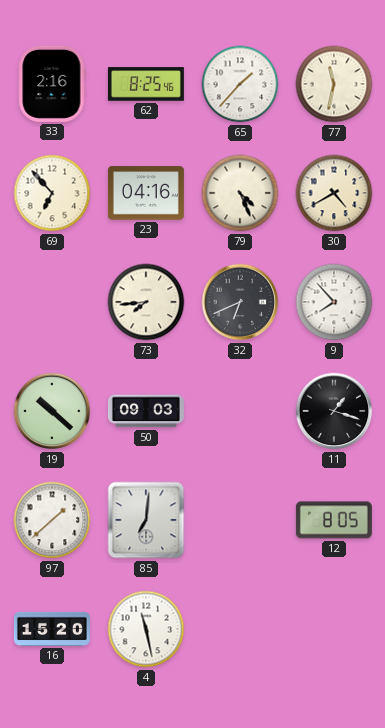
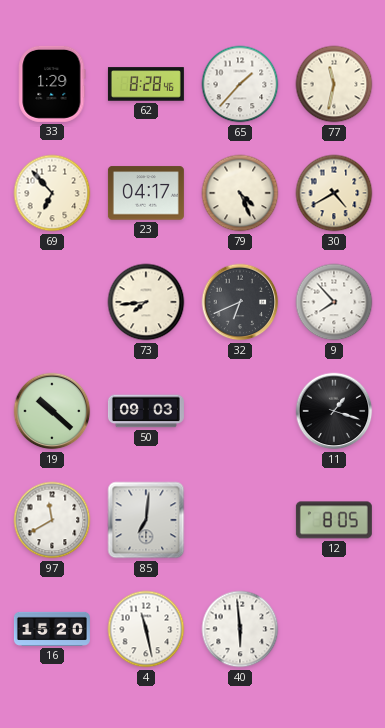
33: 2:16 -> 1:29 (52, 84)
62: 8:25 -> 8:28 (146, 84)
23: 04:16 -> 04:17 (146, 193)
97: 1:38 -> 11:40 (52, 520)
40: none -> 5:59 (240, 629)
